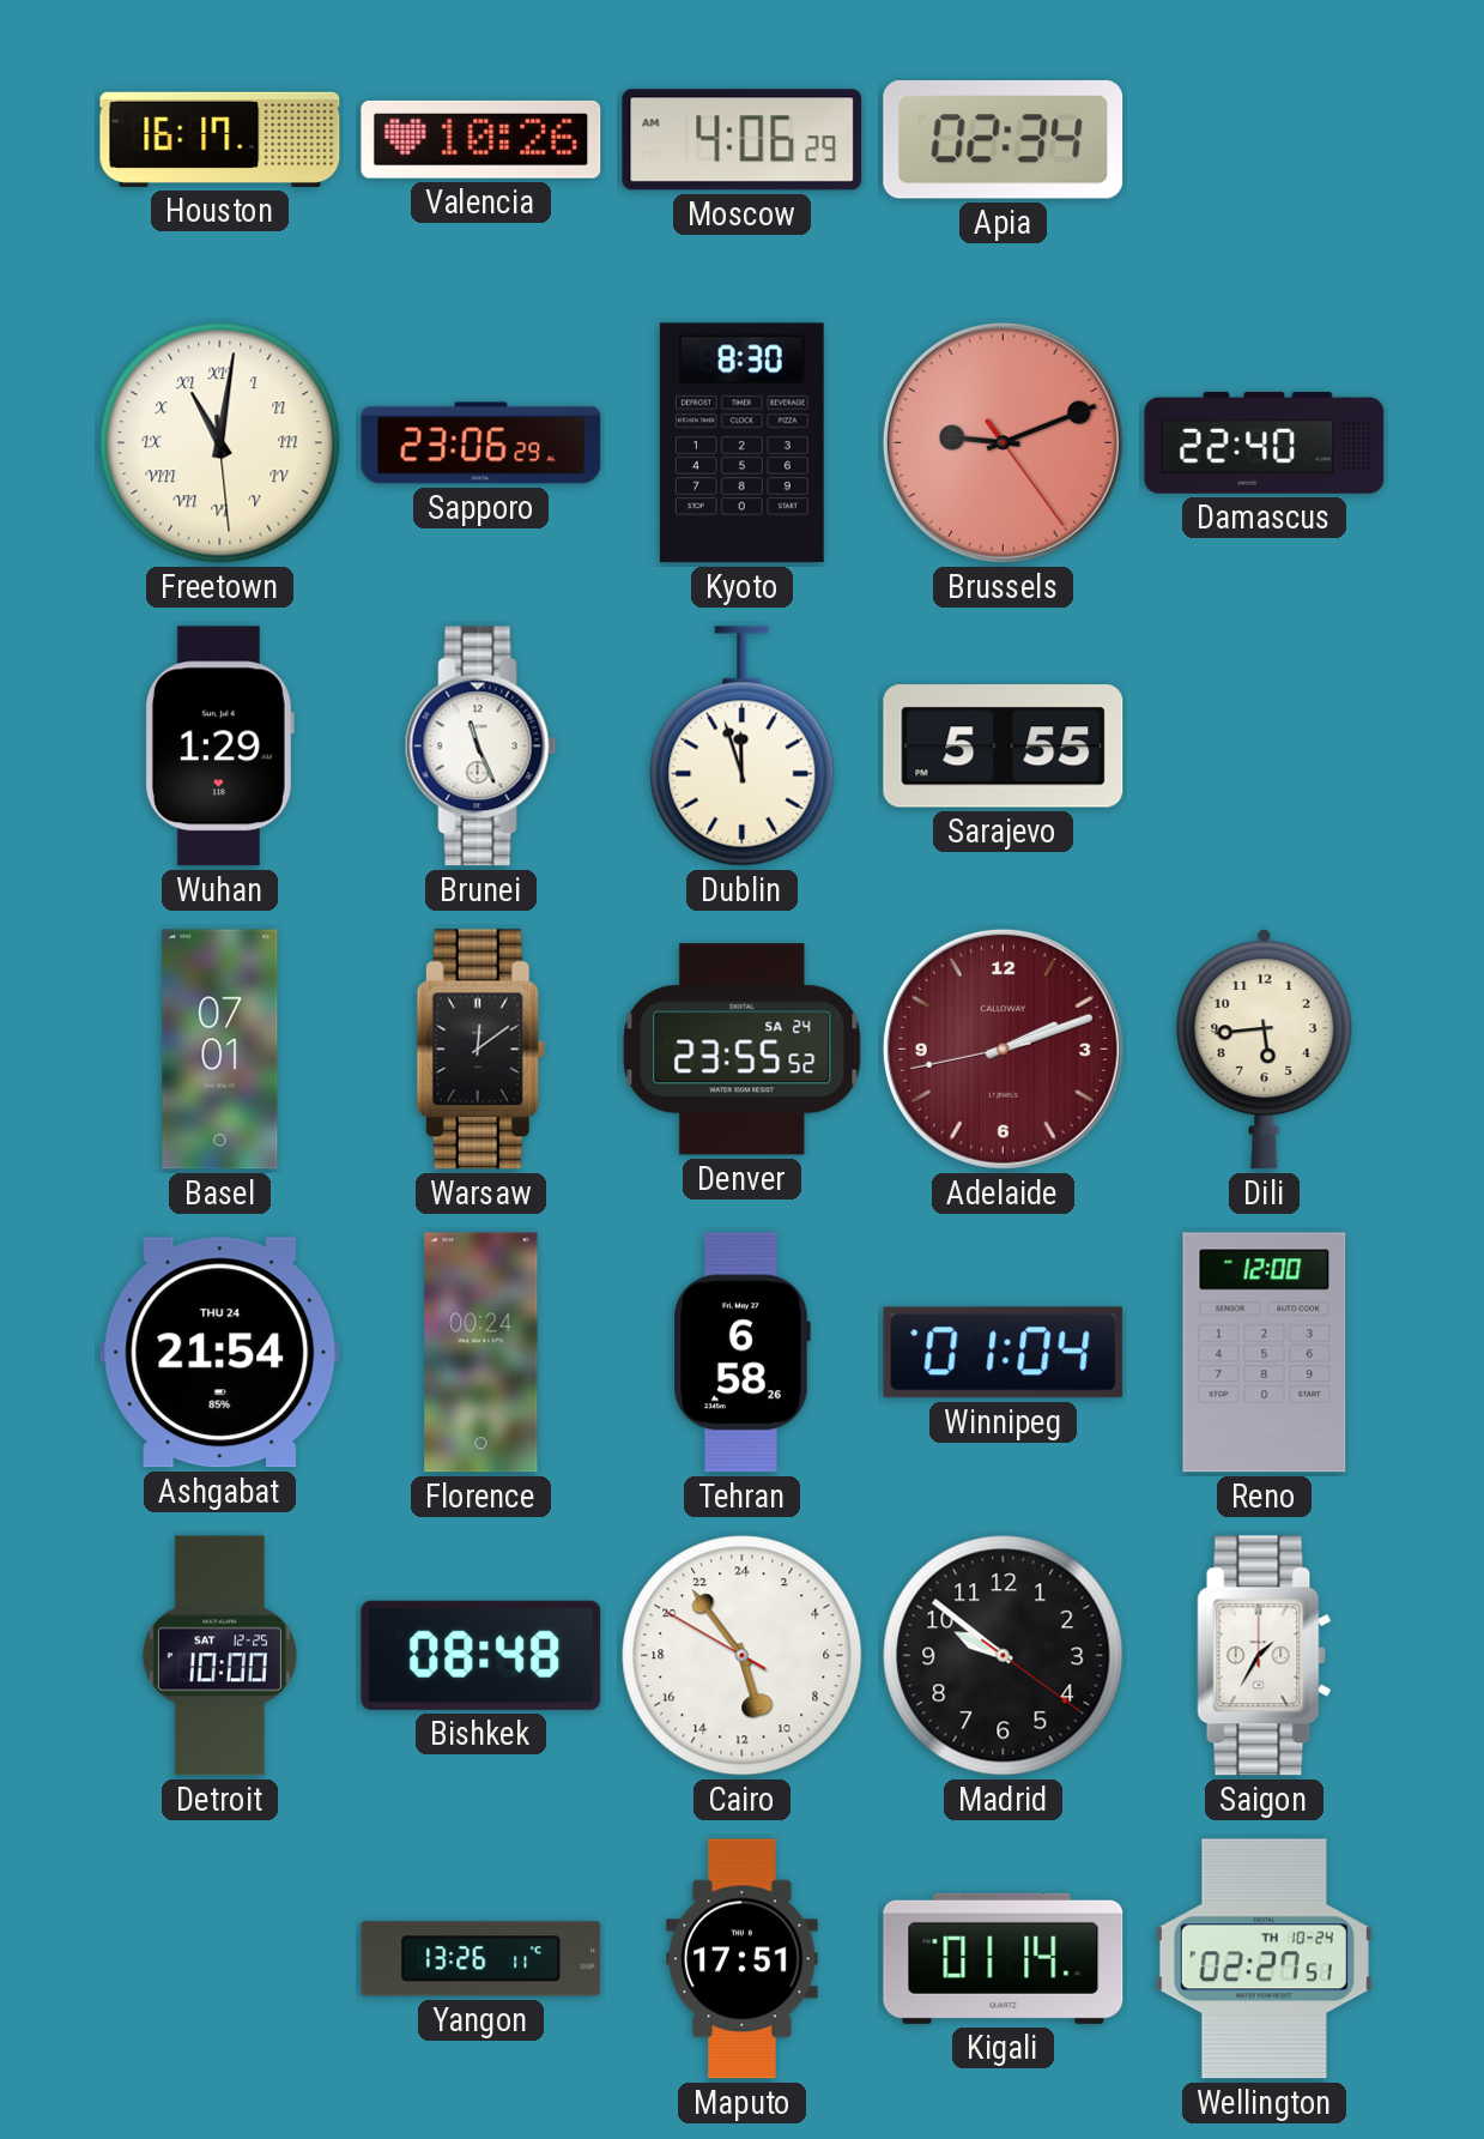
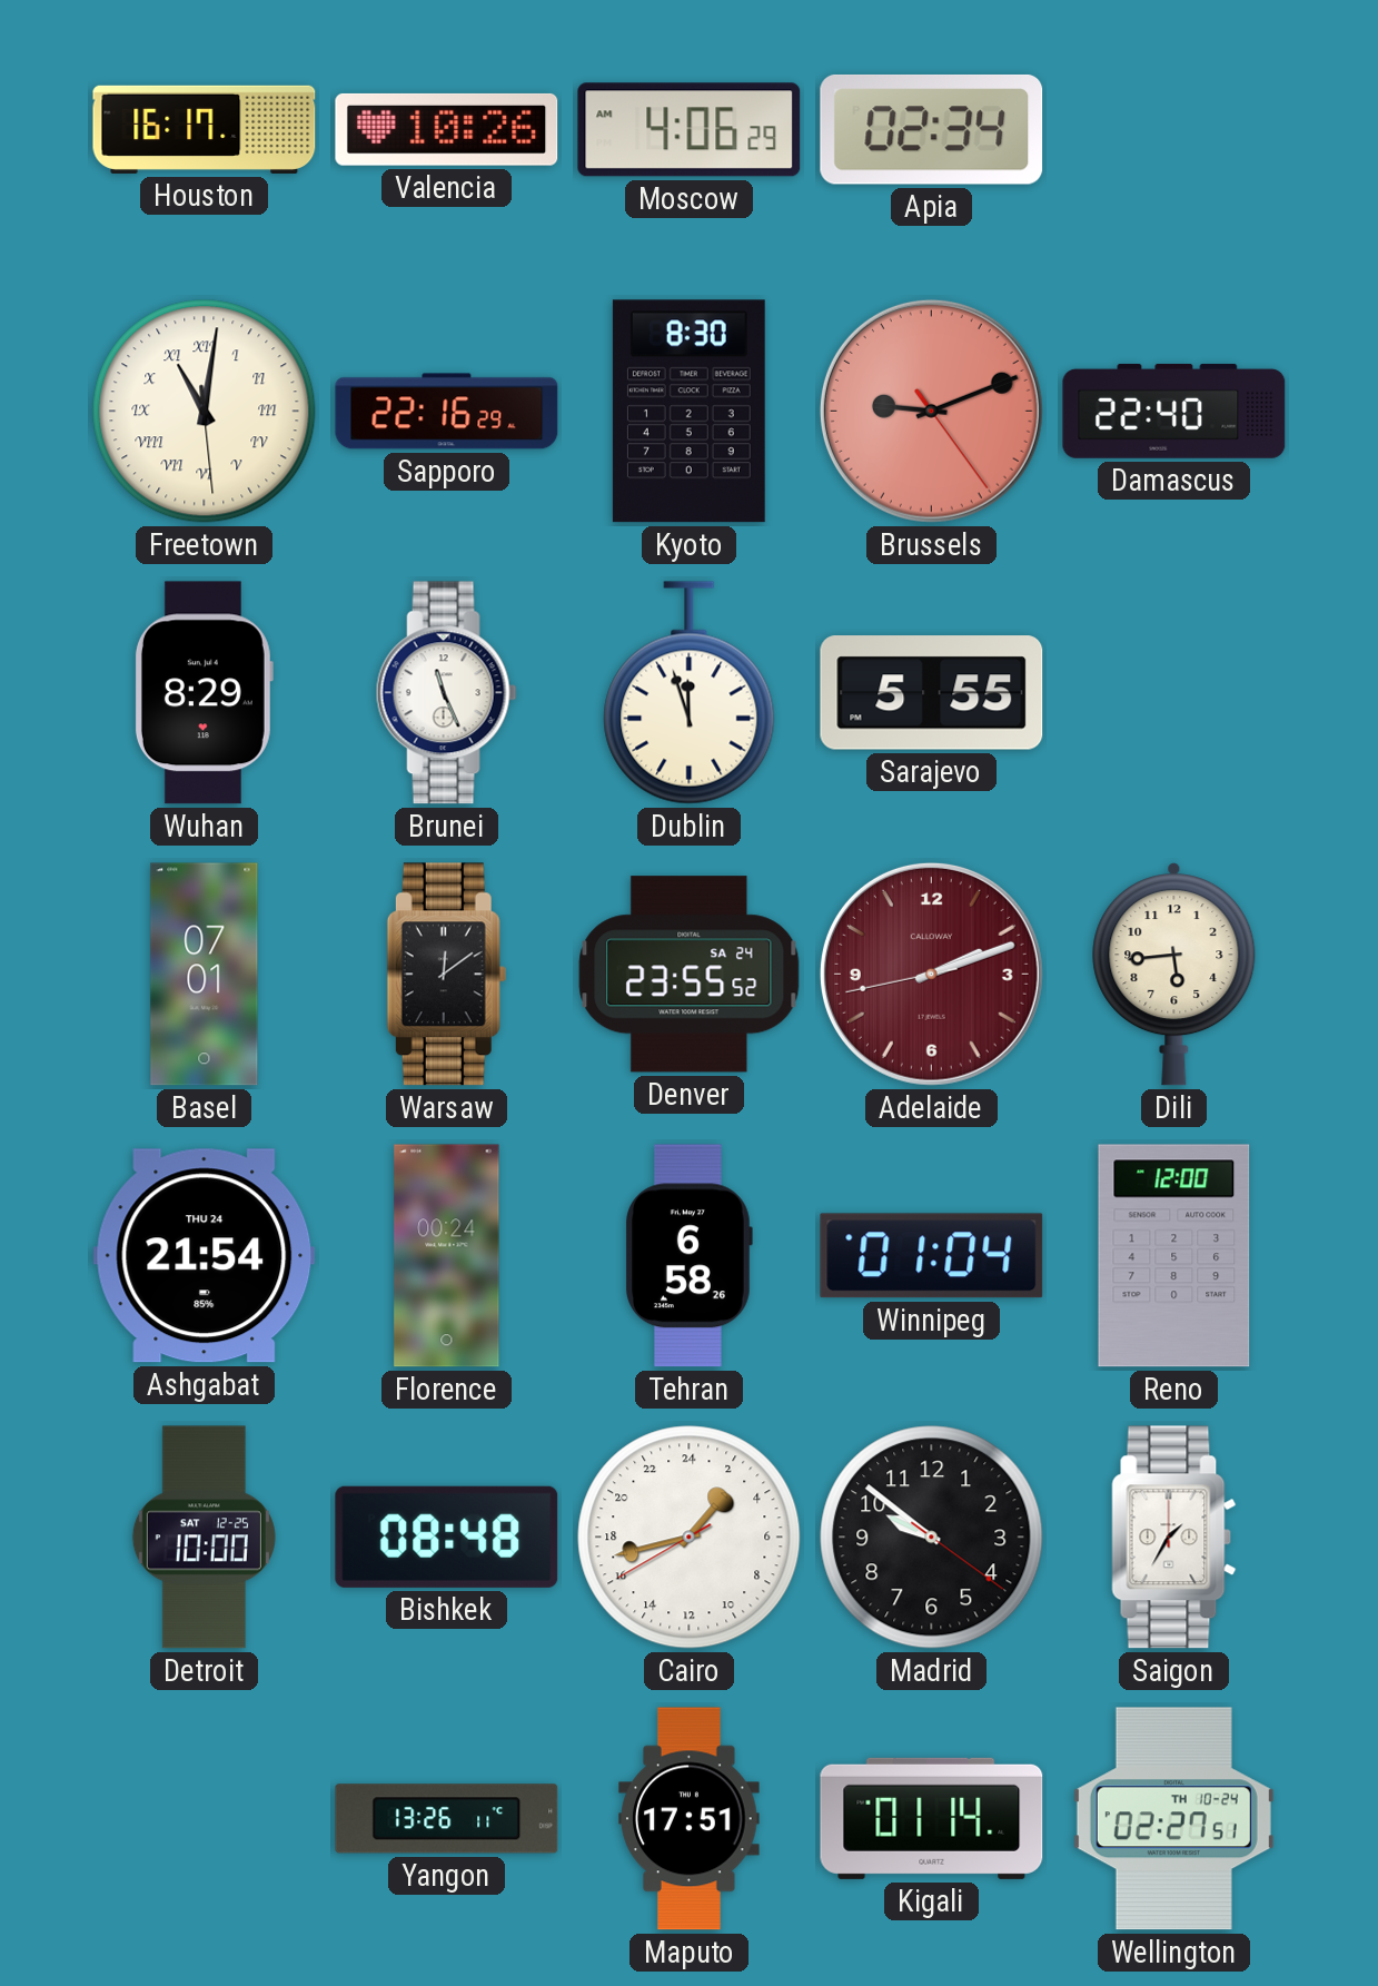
Sapporo: 23:06 -> 22:16 (447, 412)
Wuhan: 1:29 -> 8:29 (204, 693)
Cairo: 10:53 -> 2:42 (690, 1538)
